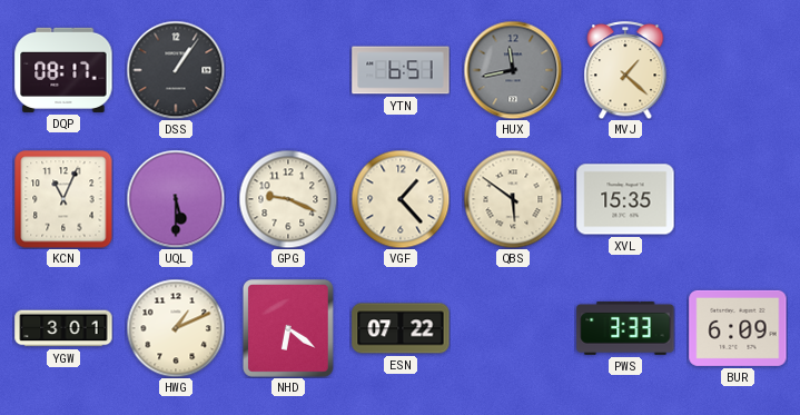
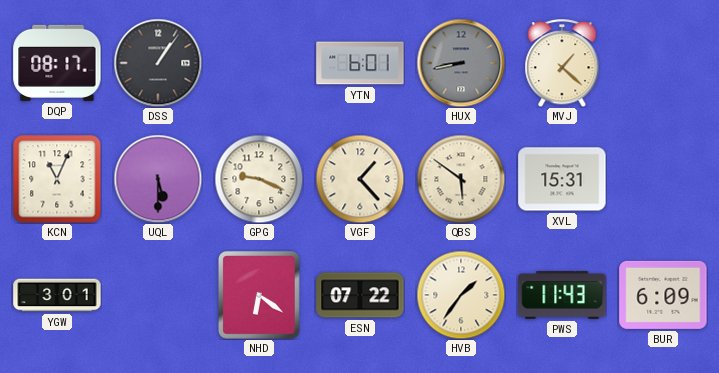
YTN: 6:51 -> 6:01 (360, 63)
HUX: 11:43 -> 8:43 (461, 63)
XVL: 15:35 -> 15:31 (562, 179)
HWG: 1:11 -> none (176, 328)
HVB: none -> 1:36 (461, 295)
PWS: 3:33 -> 11:43 (562, 295)
